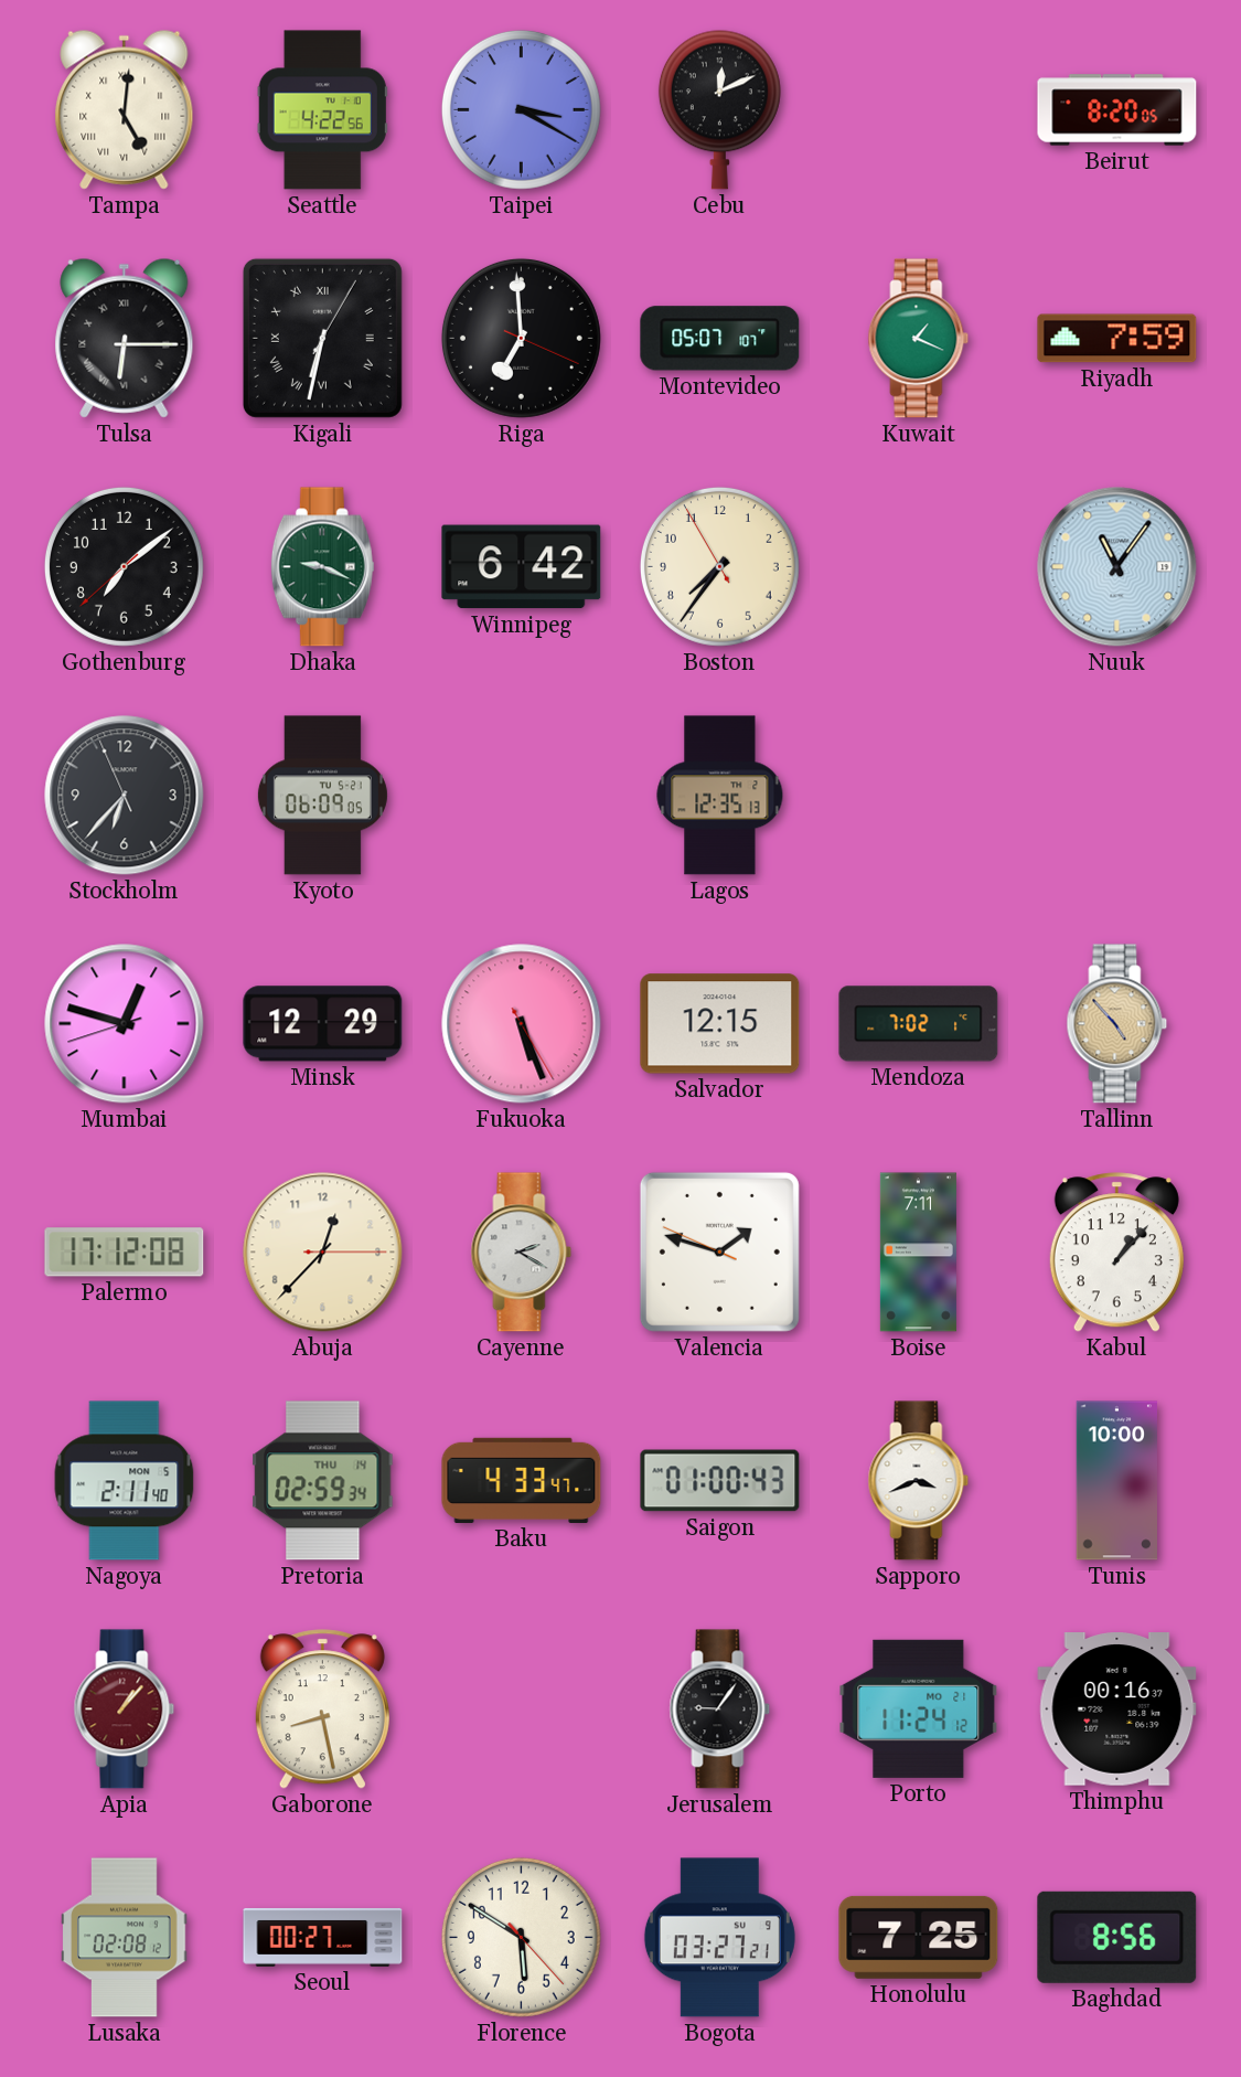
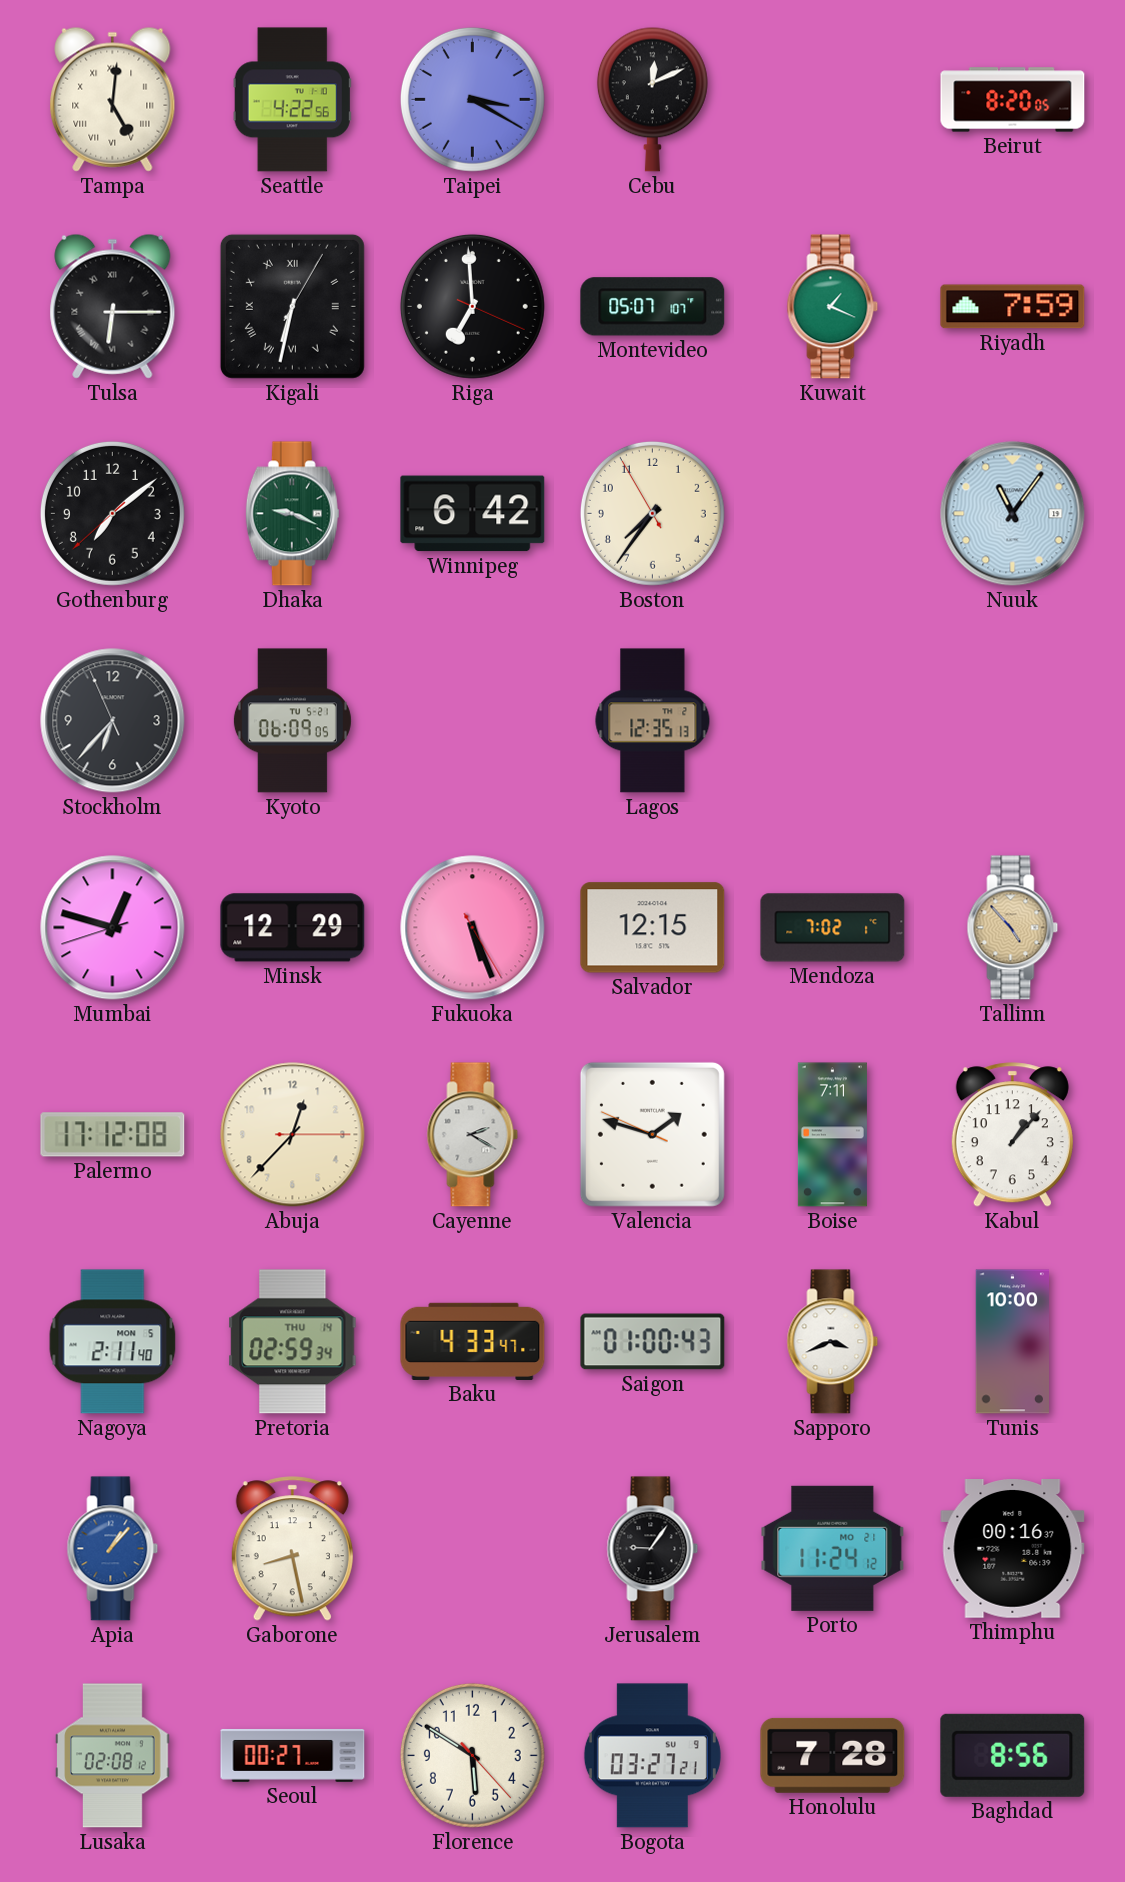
Apia dial: burgundy -> blue (113, 1549)
Honolulu: 7:25 -> 7:28 (833, 1755)
